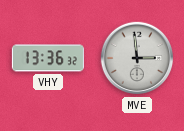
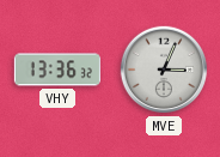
MVE: 2:59 -> 3:04 (164, 70)
